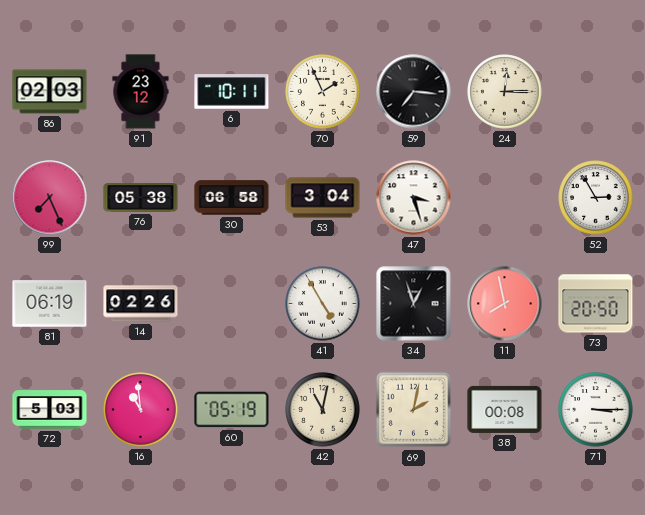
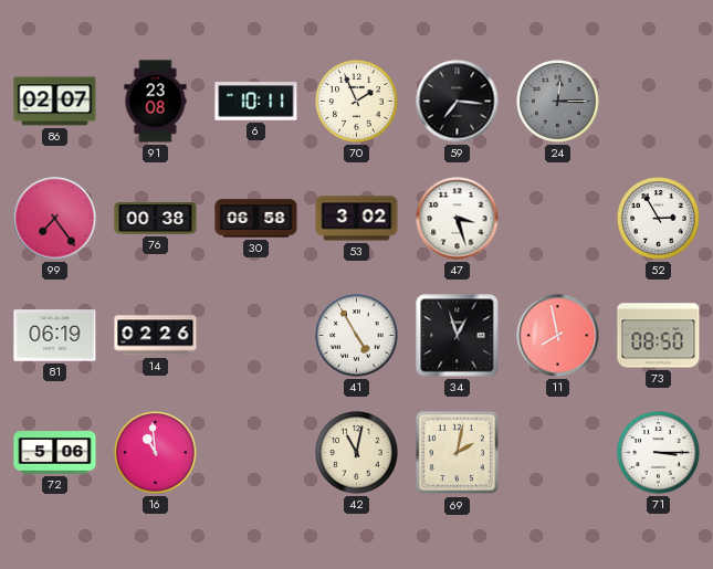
86: 02:03 -> 02:07 (55, 102)
91: 23:12 -> 23:08 (156, 102)
24 dial: cream -> grey (558, 102)
99: 7:26 -> 7:24 (55, 219)
76: 05:38 -> 00:38 (156, 219)
53: 3:04 -> 3:02 (357, 219)
73: 20:50 -> 08:50 (659, 336)
72: 5:03 -> 5:06 (55, 453)
60: 05:19 -> none (232, 410)
38: 00:08 -> none (505, 409)
